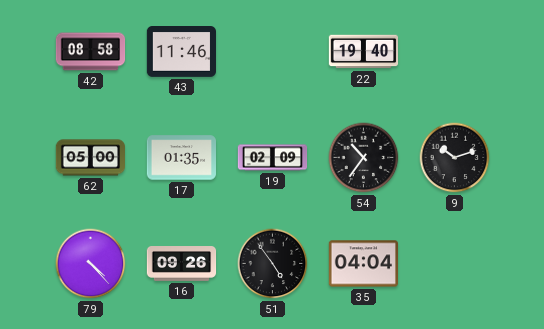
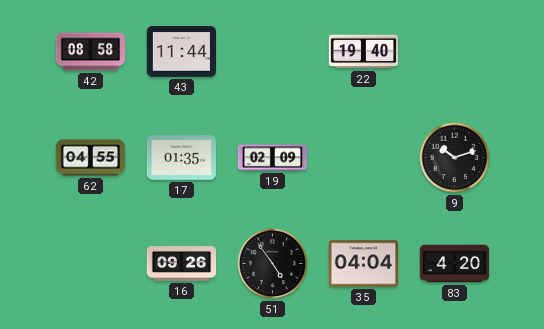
43: 11:46 -> 11:44 (182, 52)
62: 05:00 -> 04:55 (90, 158)
54: 10:36 -> none (364, 158)
79: 4:23 -> none (91, 264)
83: none -> 4:20 (455, 264)
